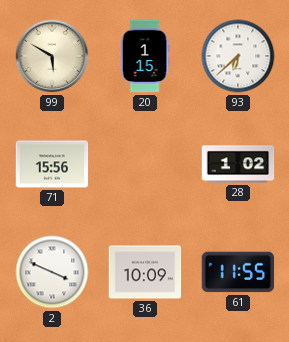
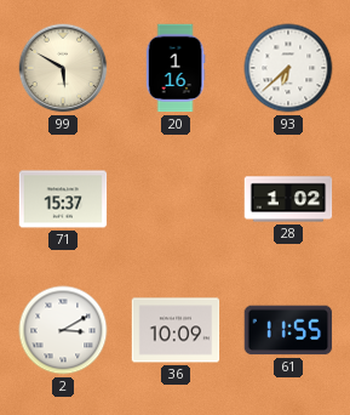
20: 1:15 -> 1:16 (176, 68)
71: 15:56 -> 15:37 (63, 199)
2: 3:49 -> 3:10 (63, 330)
